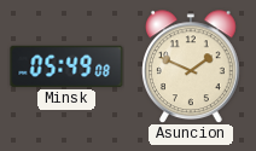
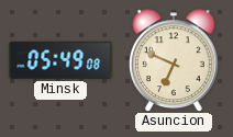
Asuncion: 1:49 -> 6:49 (175, 60)
